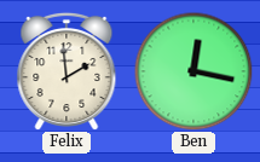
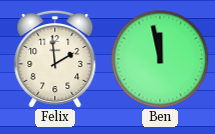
Ben: 12:17 -> 11:58 (160, 59)
